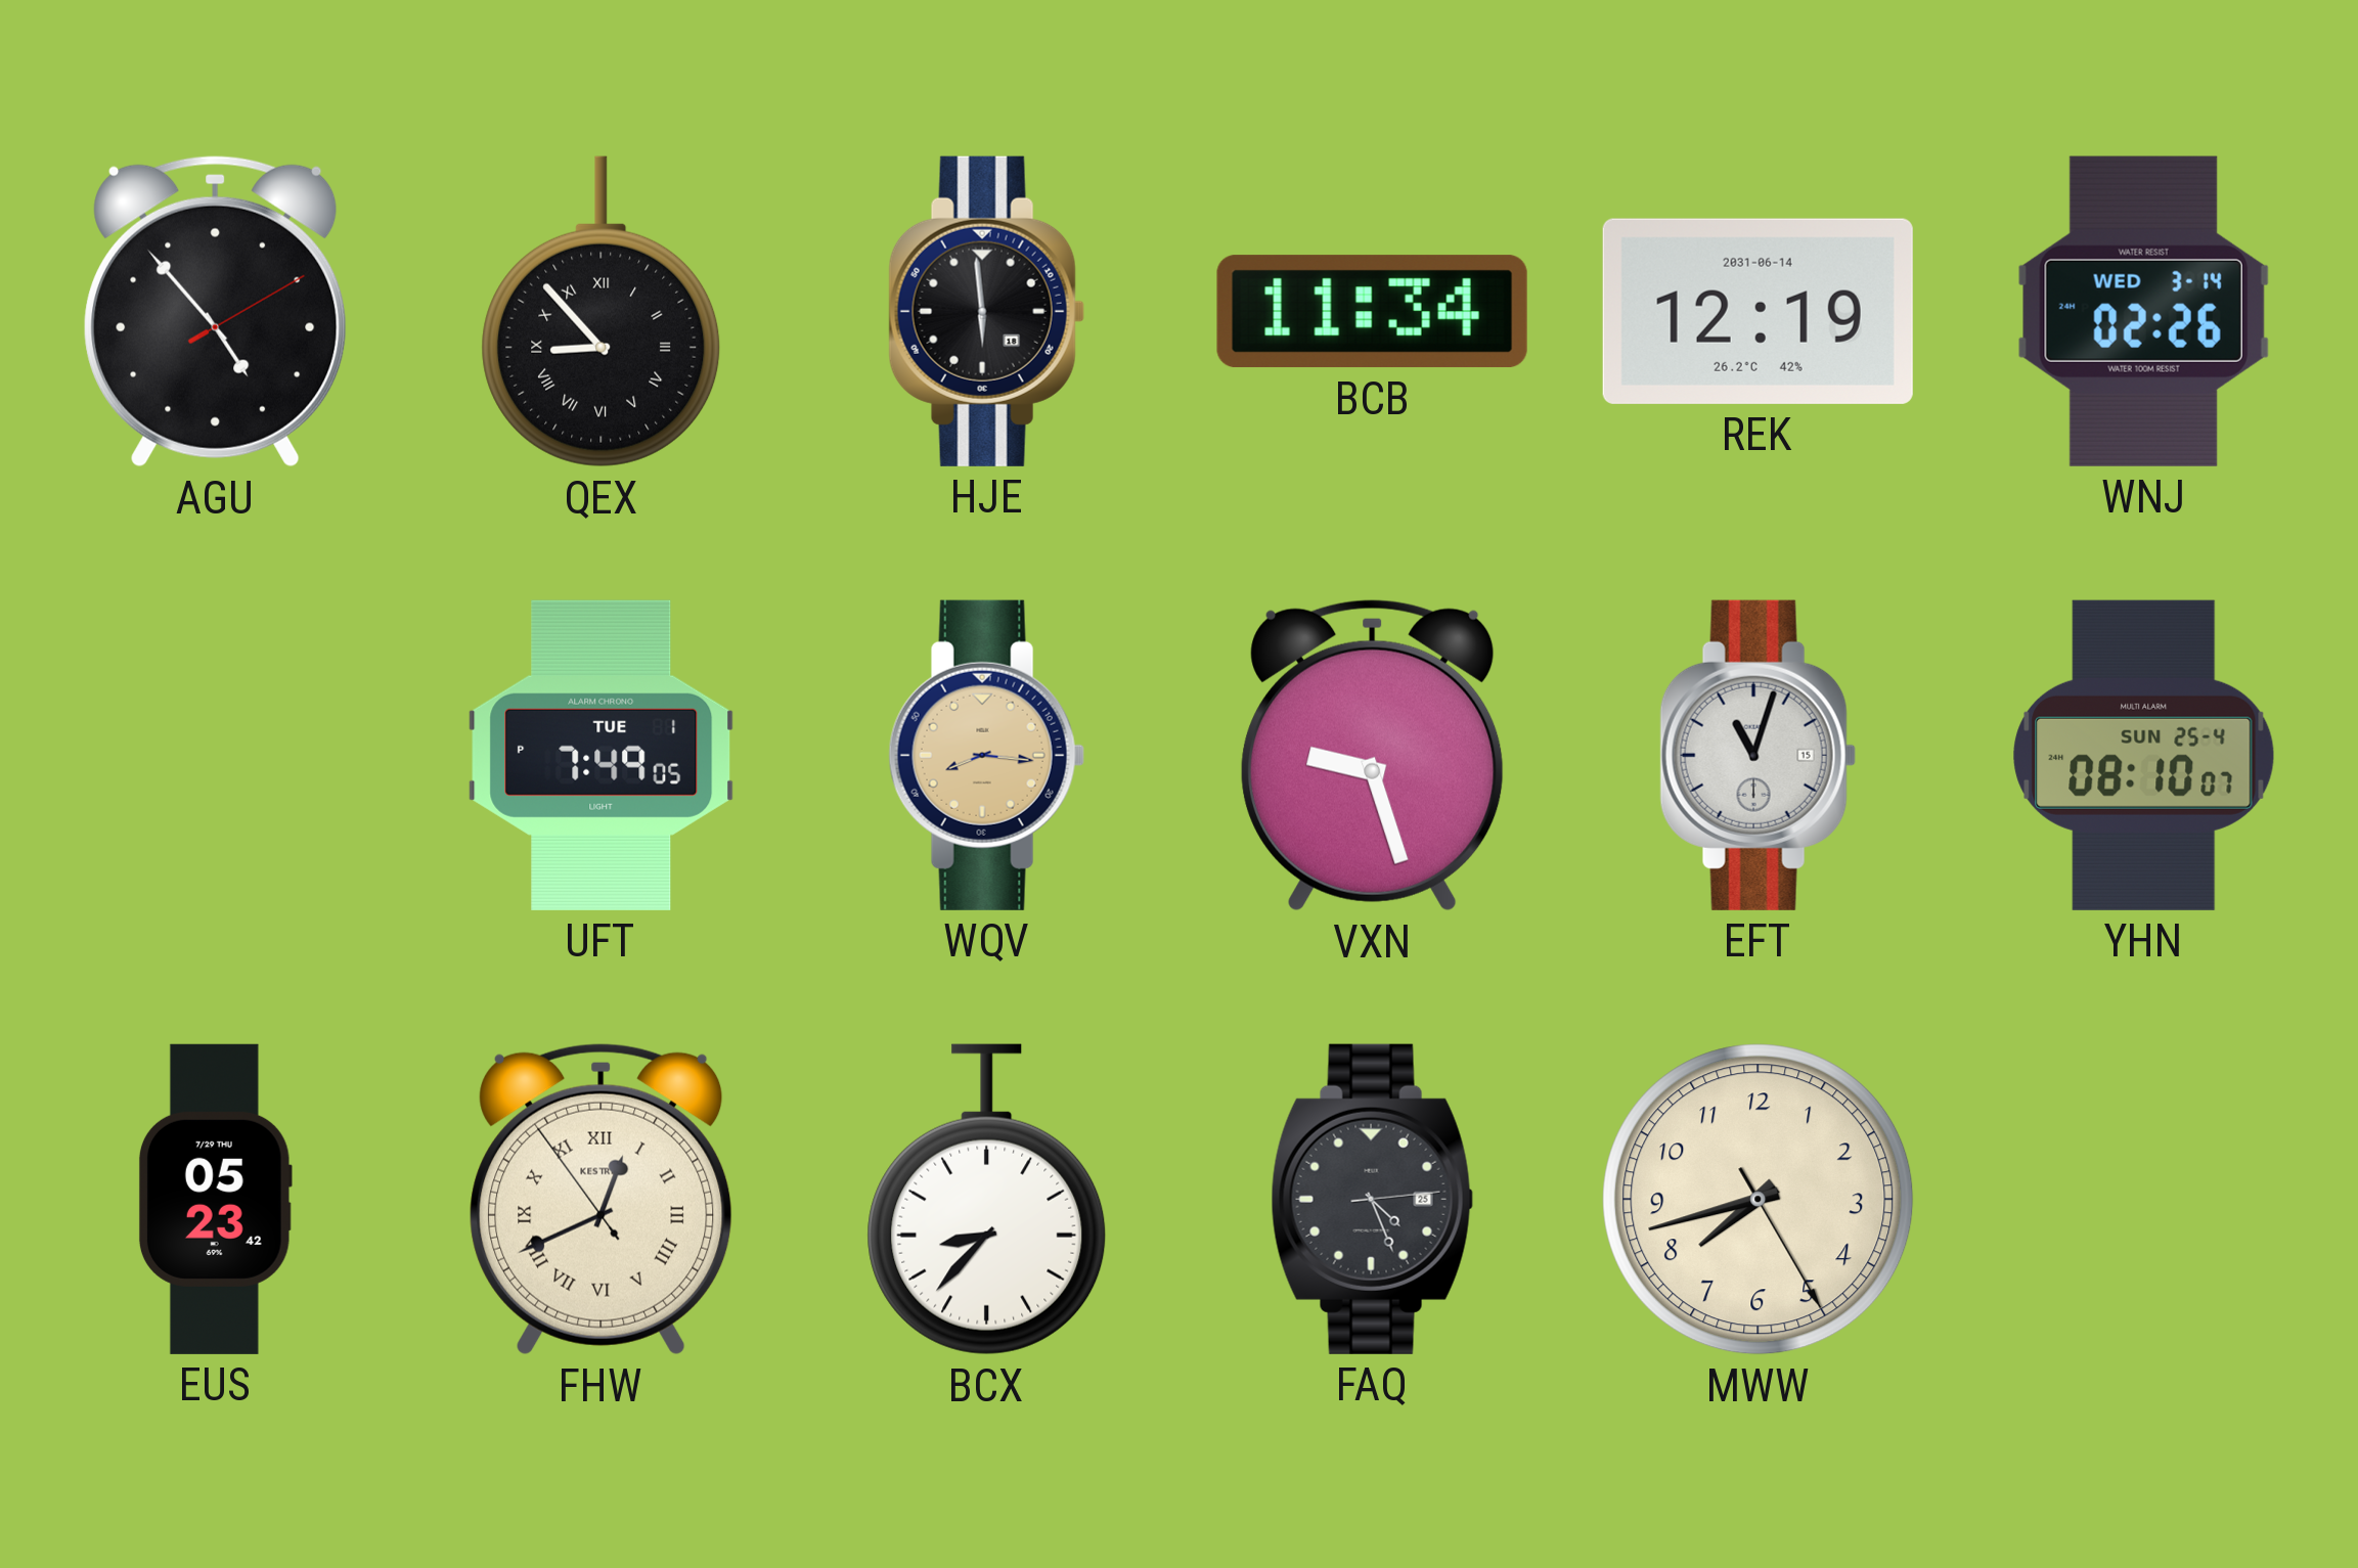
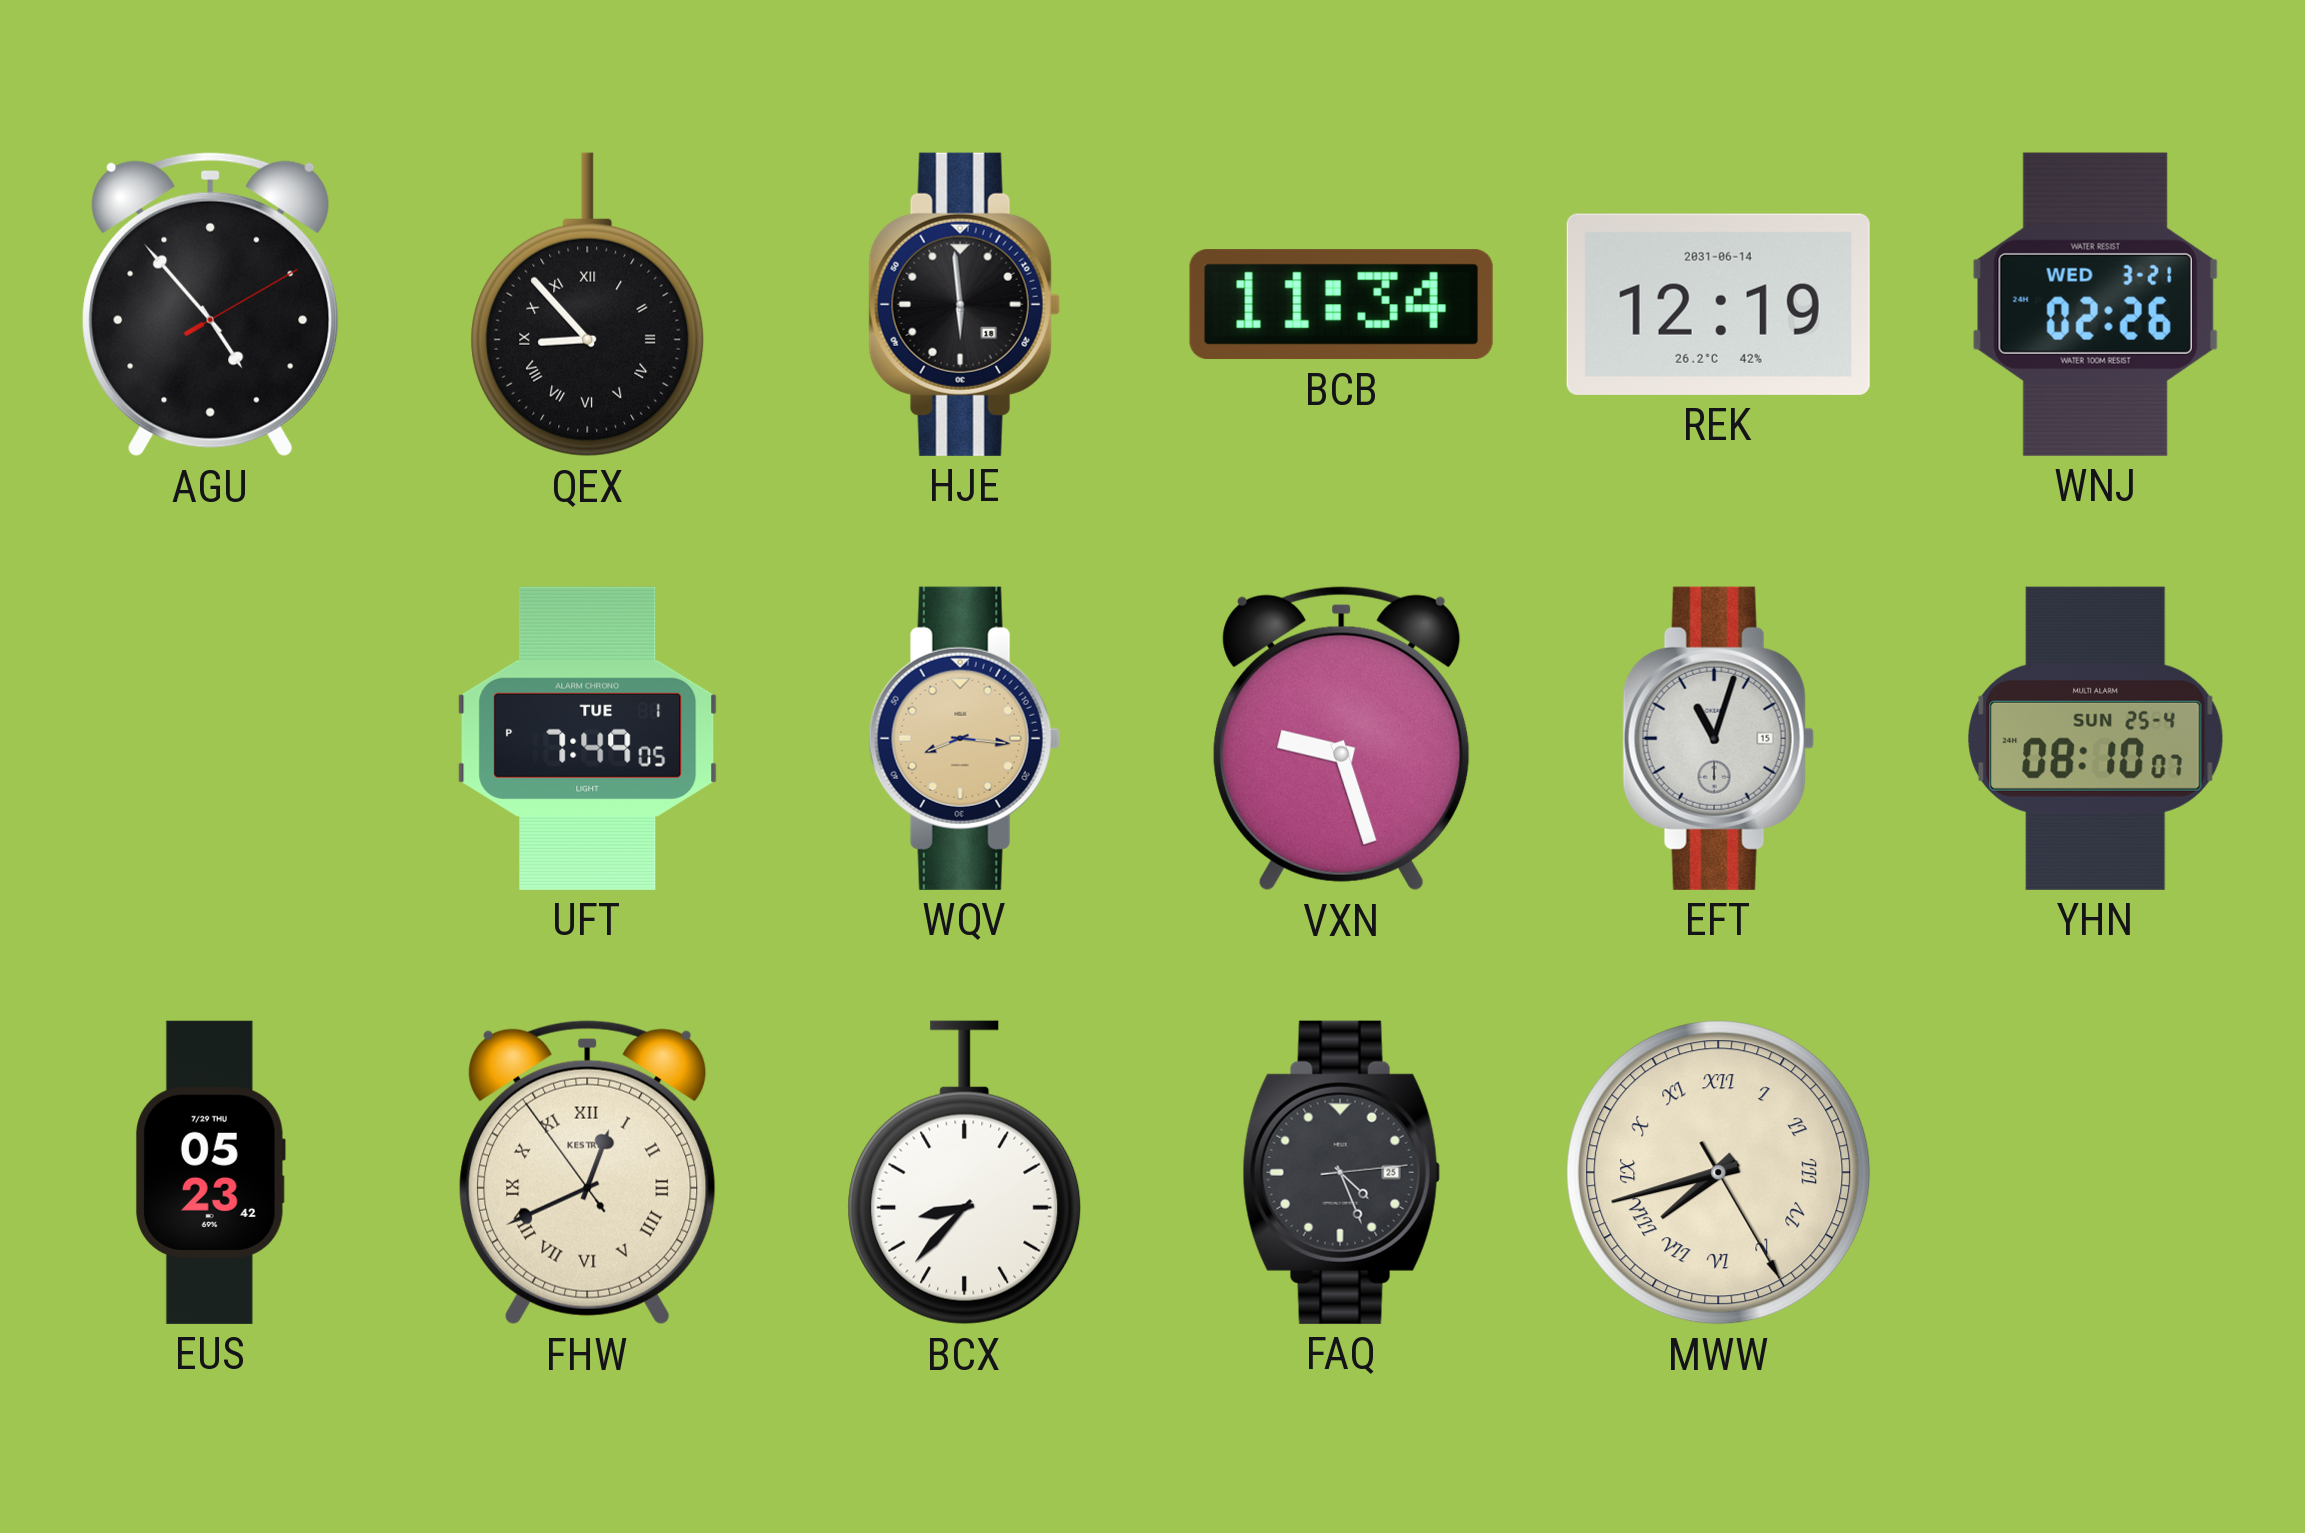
WNJ date: WED 3-14 -> WED 3-21 (2095, 304)
MWW numerals: Arabic -> Roman (1719, 1173)
